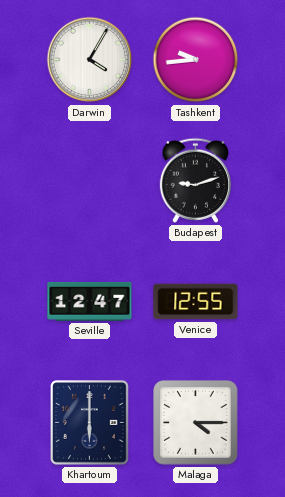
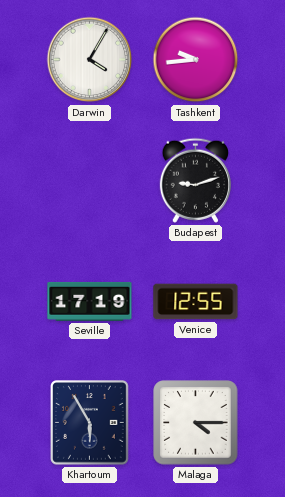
Seville: 12:47 -> 17:19 (90, 301)
Khartoum: 6:00 -> 5:55 (90, 423)
